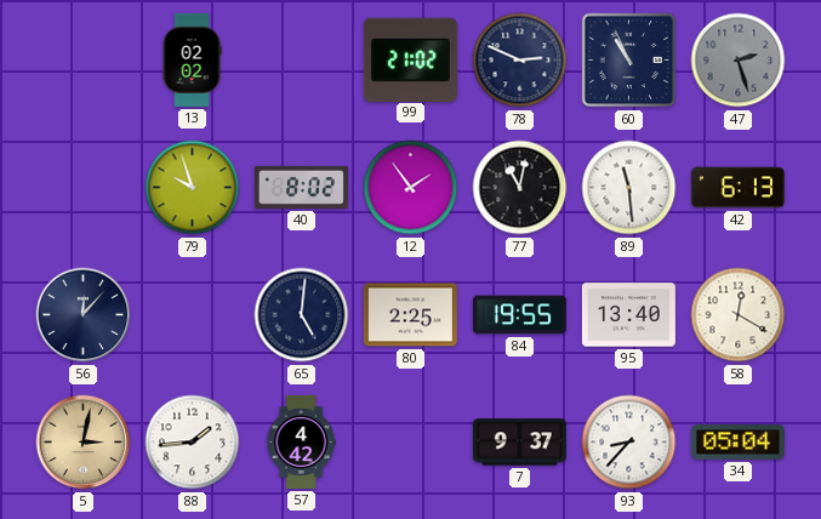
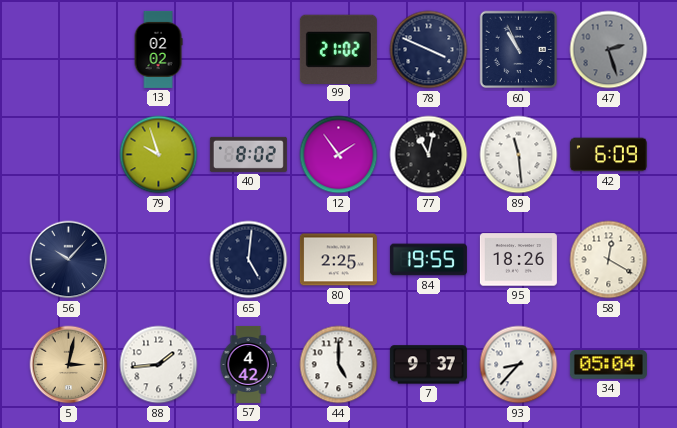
78: 2:49 -> 3:49 (429, 50)
42: 6:13 -> 6:09 (608, 155)
56: 12:07 -> 10:07 (69, 260)
95: 13:40 -> 18:26 (518, 260)
44: none -> 5:00 (339, 365)
